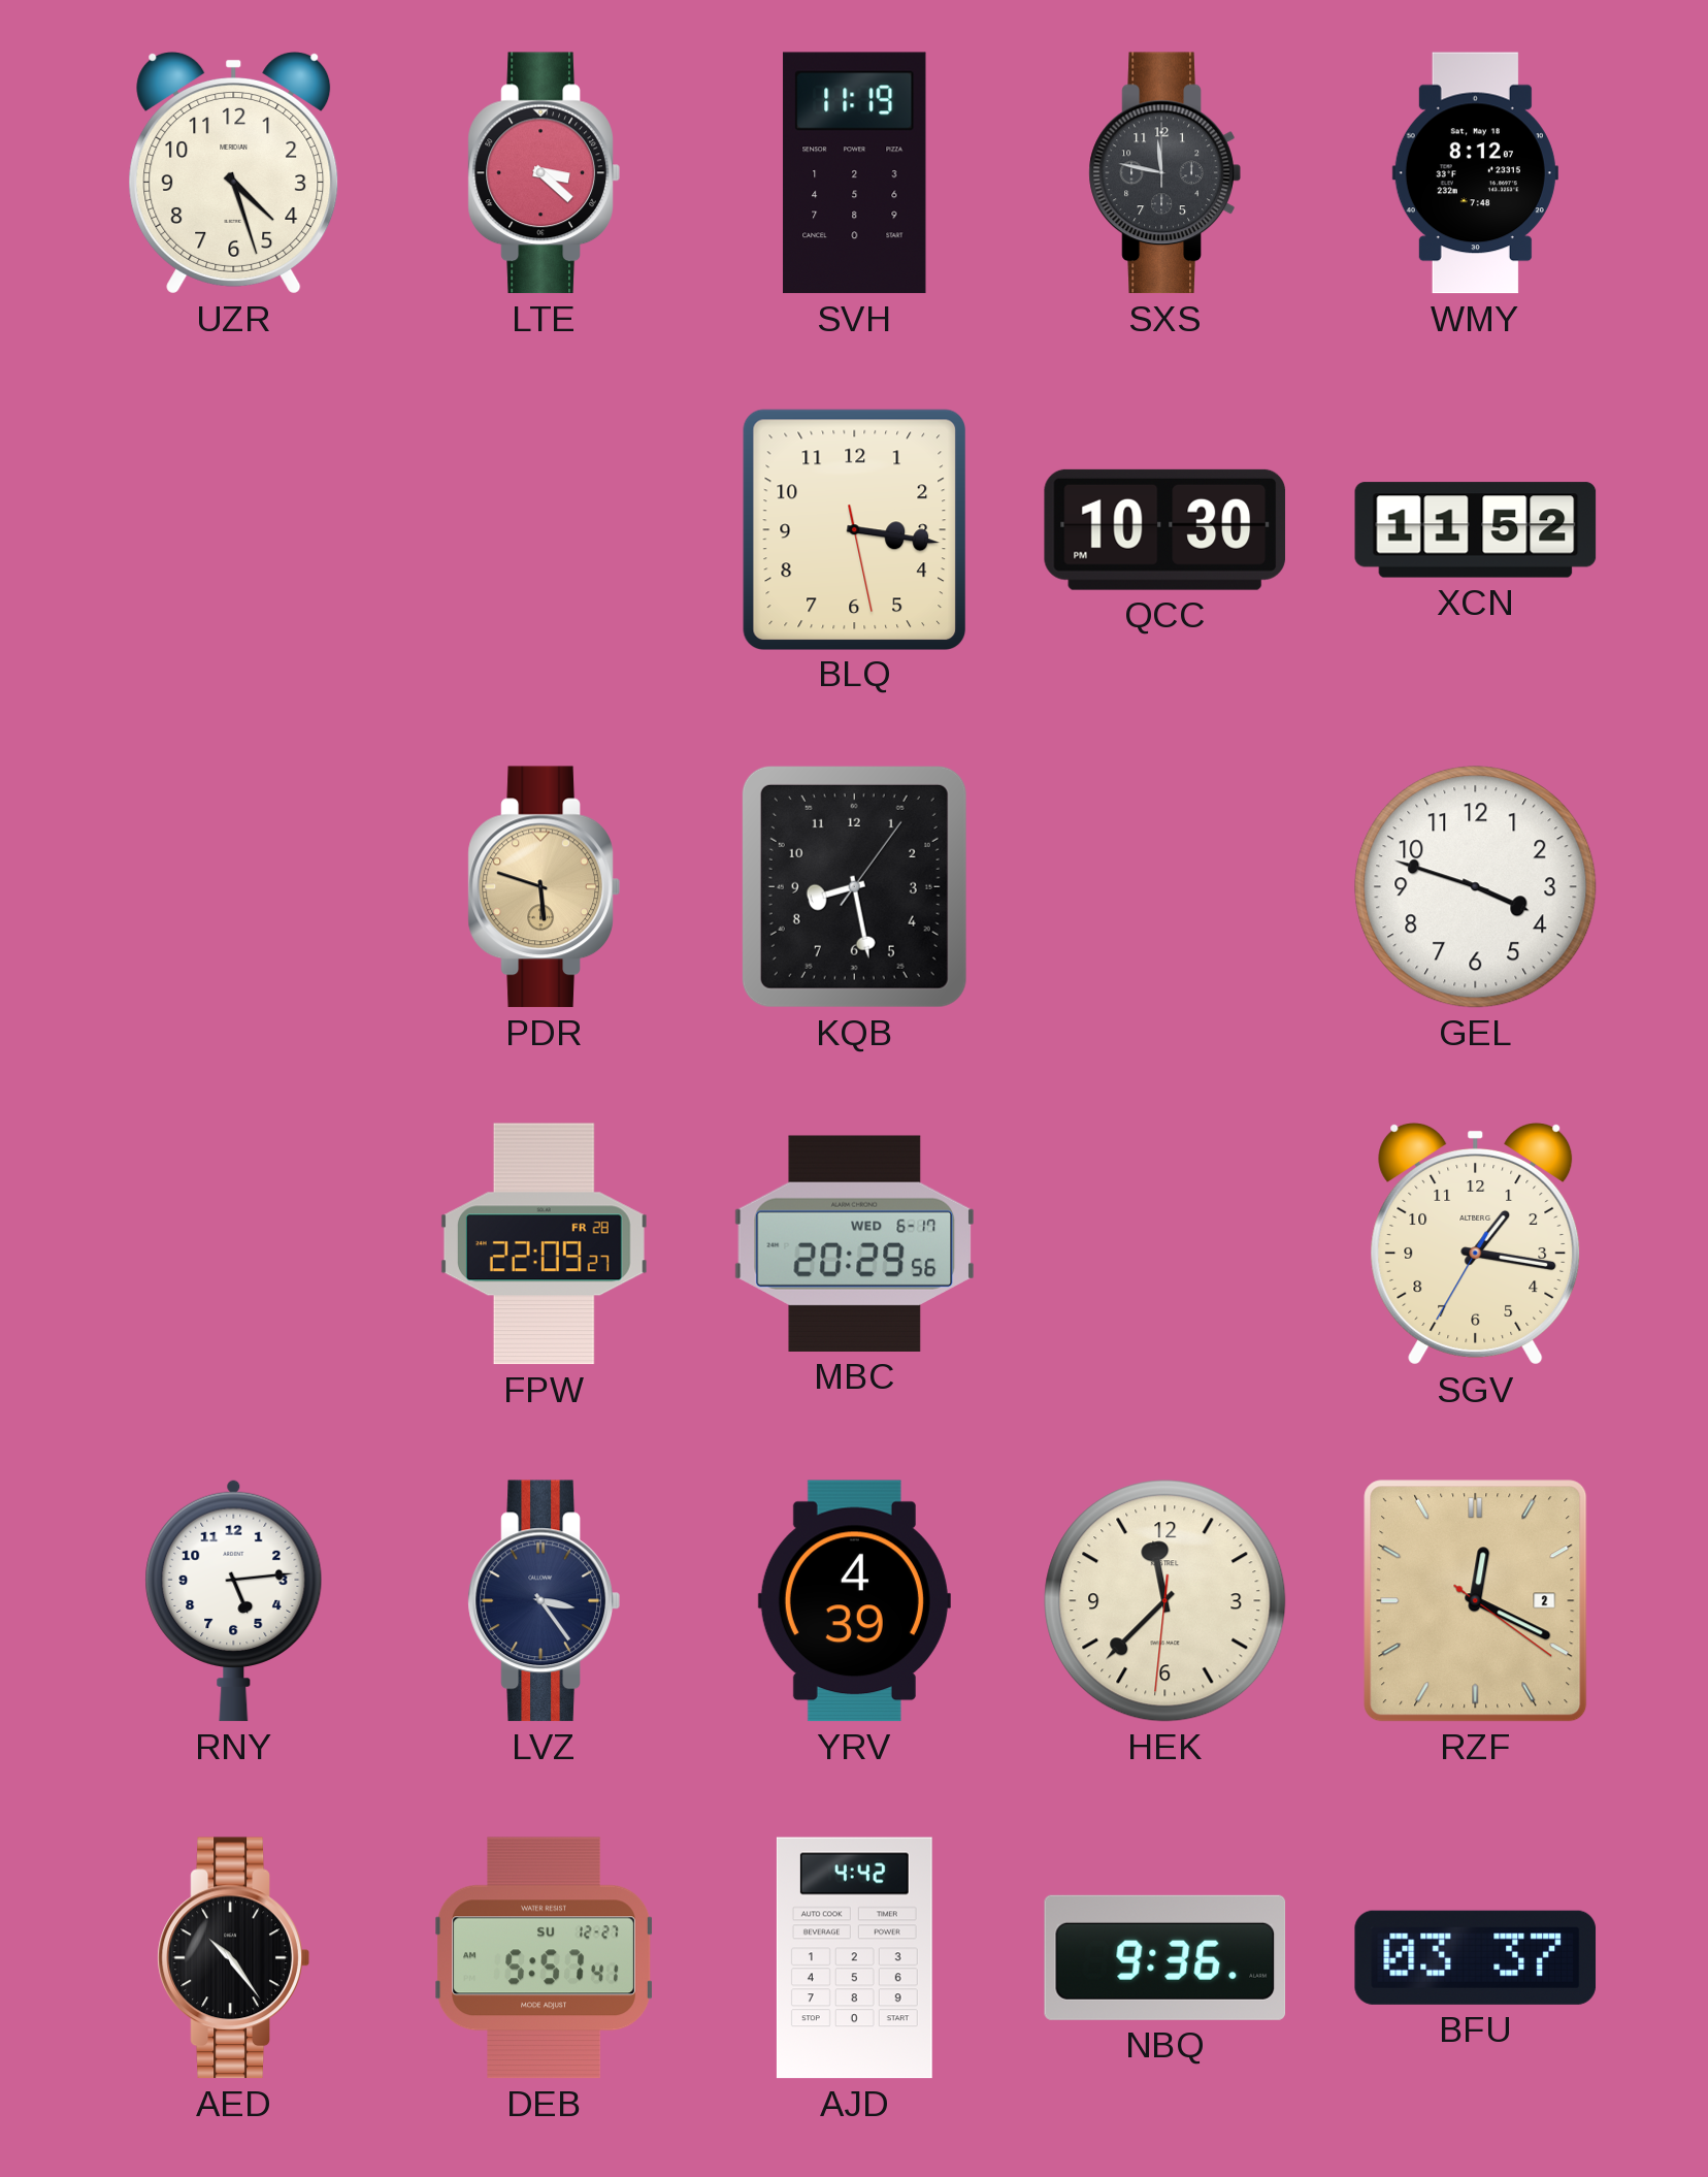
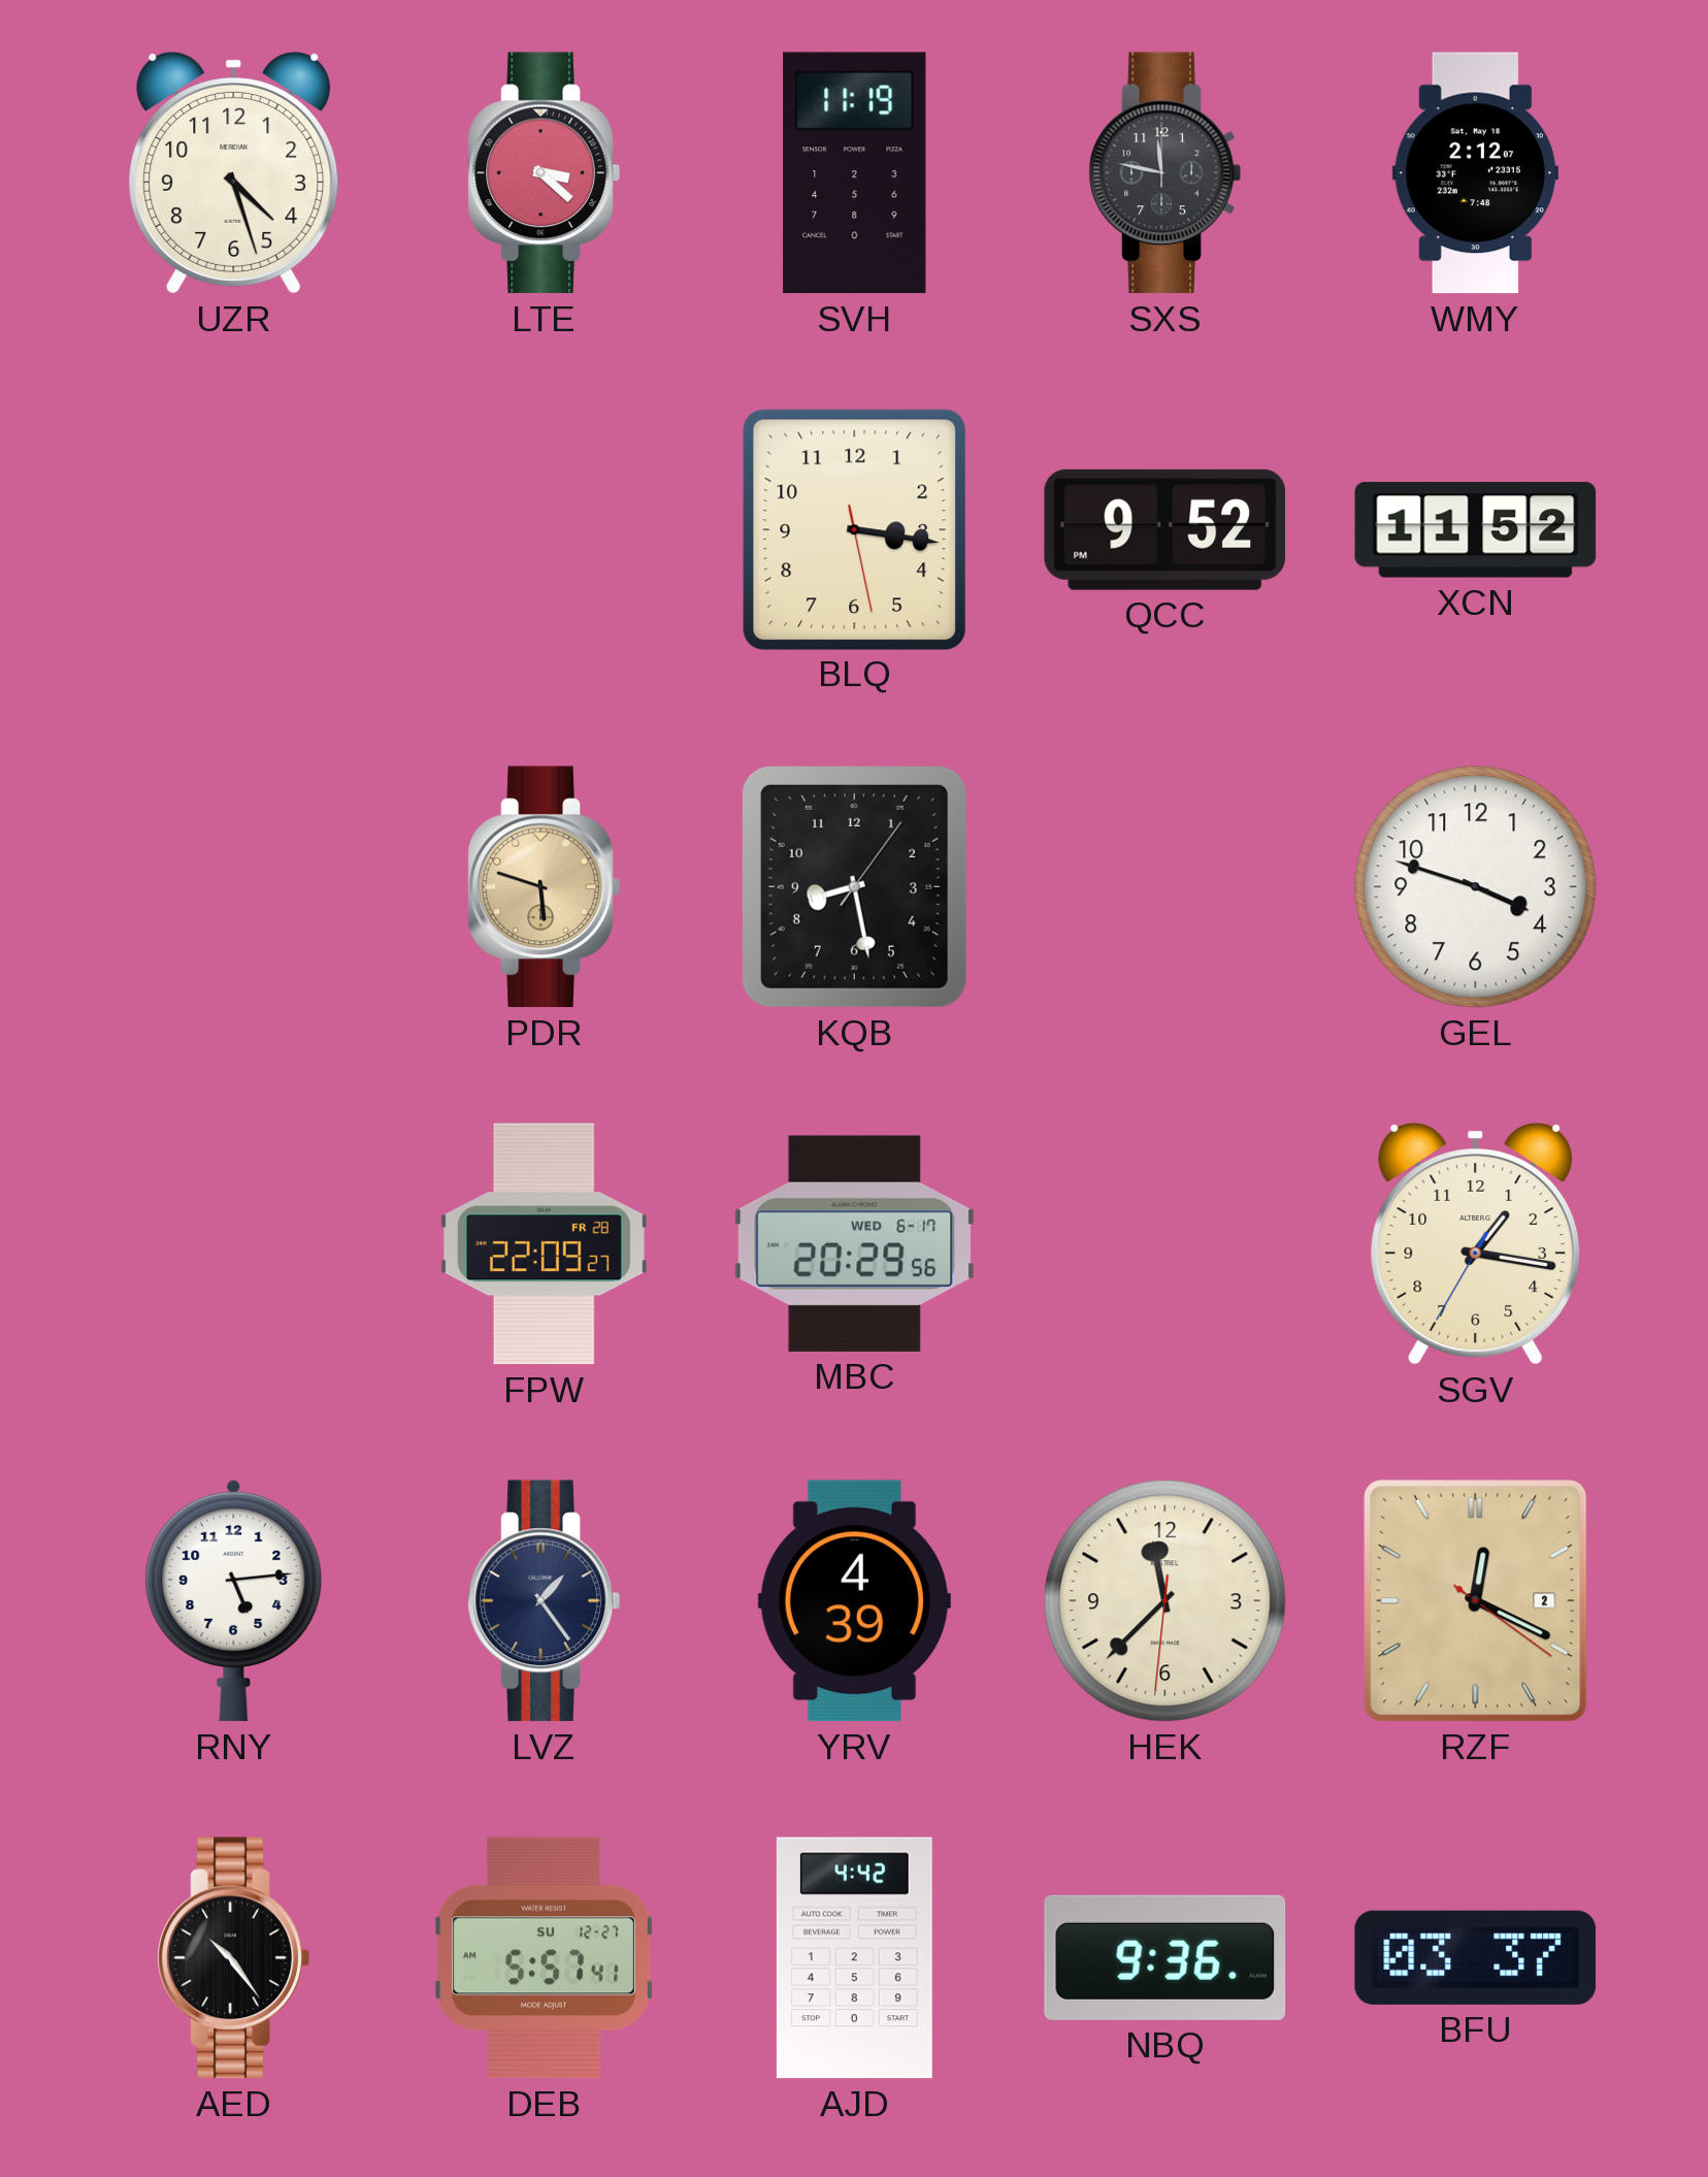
WMY: 8:12 -> 2:12 (1475, 173)
QCC: 10:30 -> 9:52 (1165, 529)
LVZ: 3:24 -> 1:24 (544, 1601)
